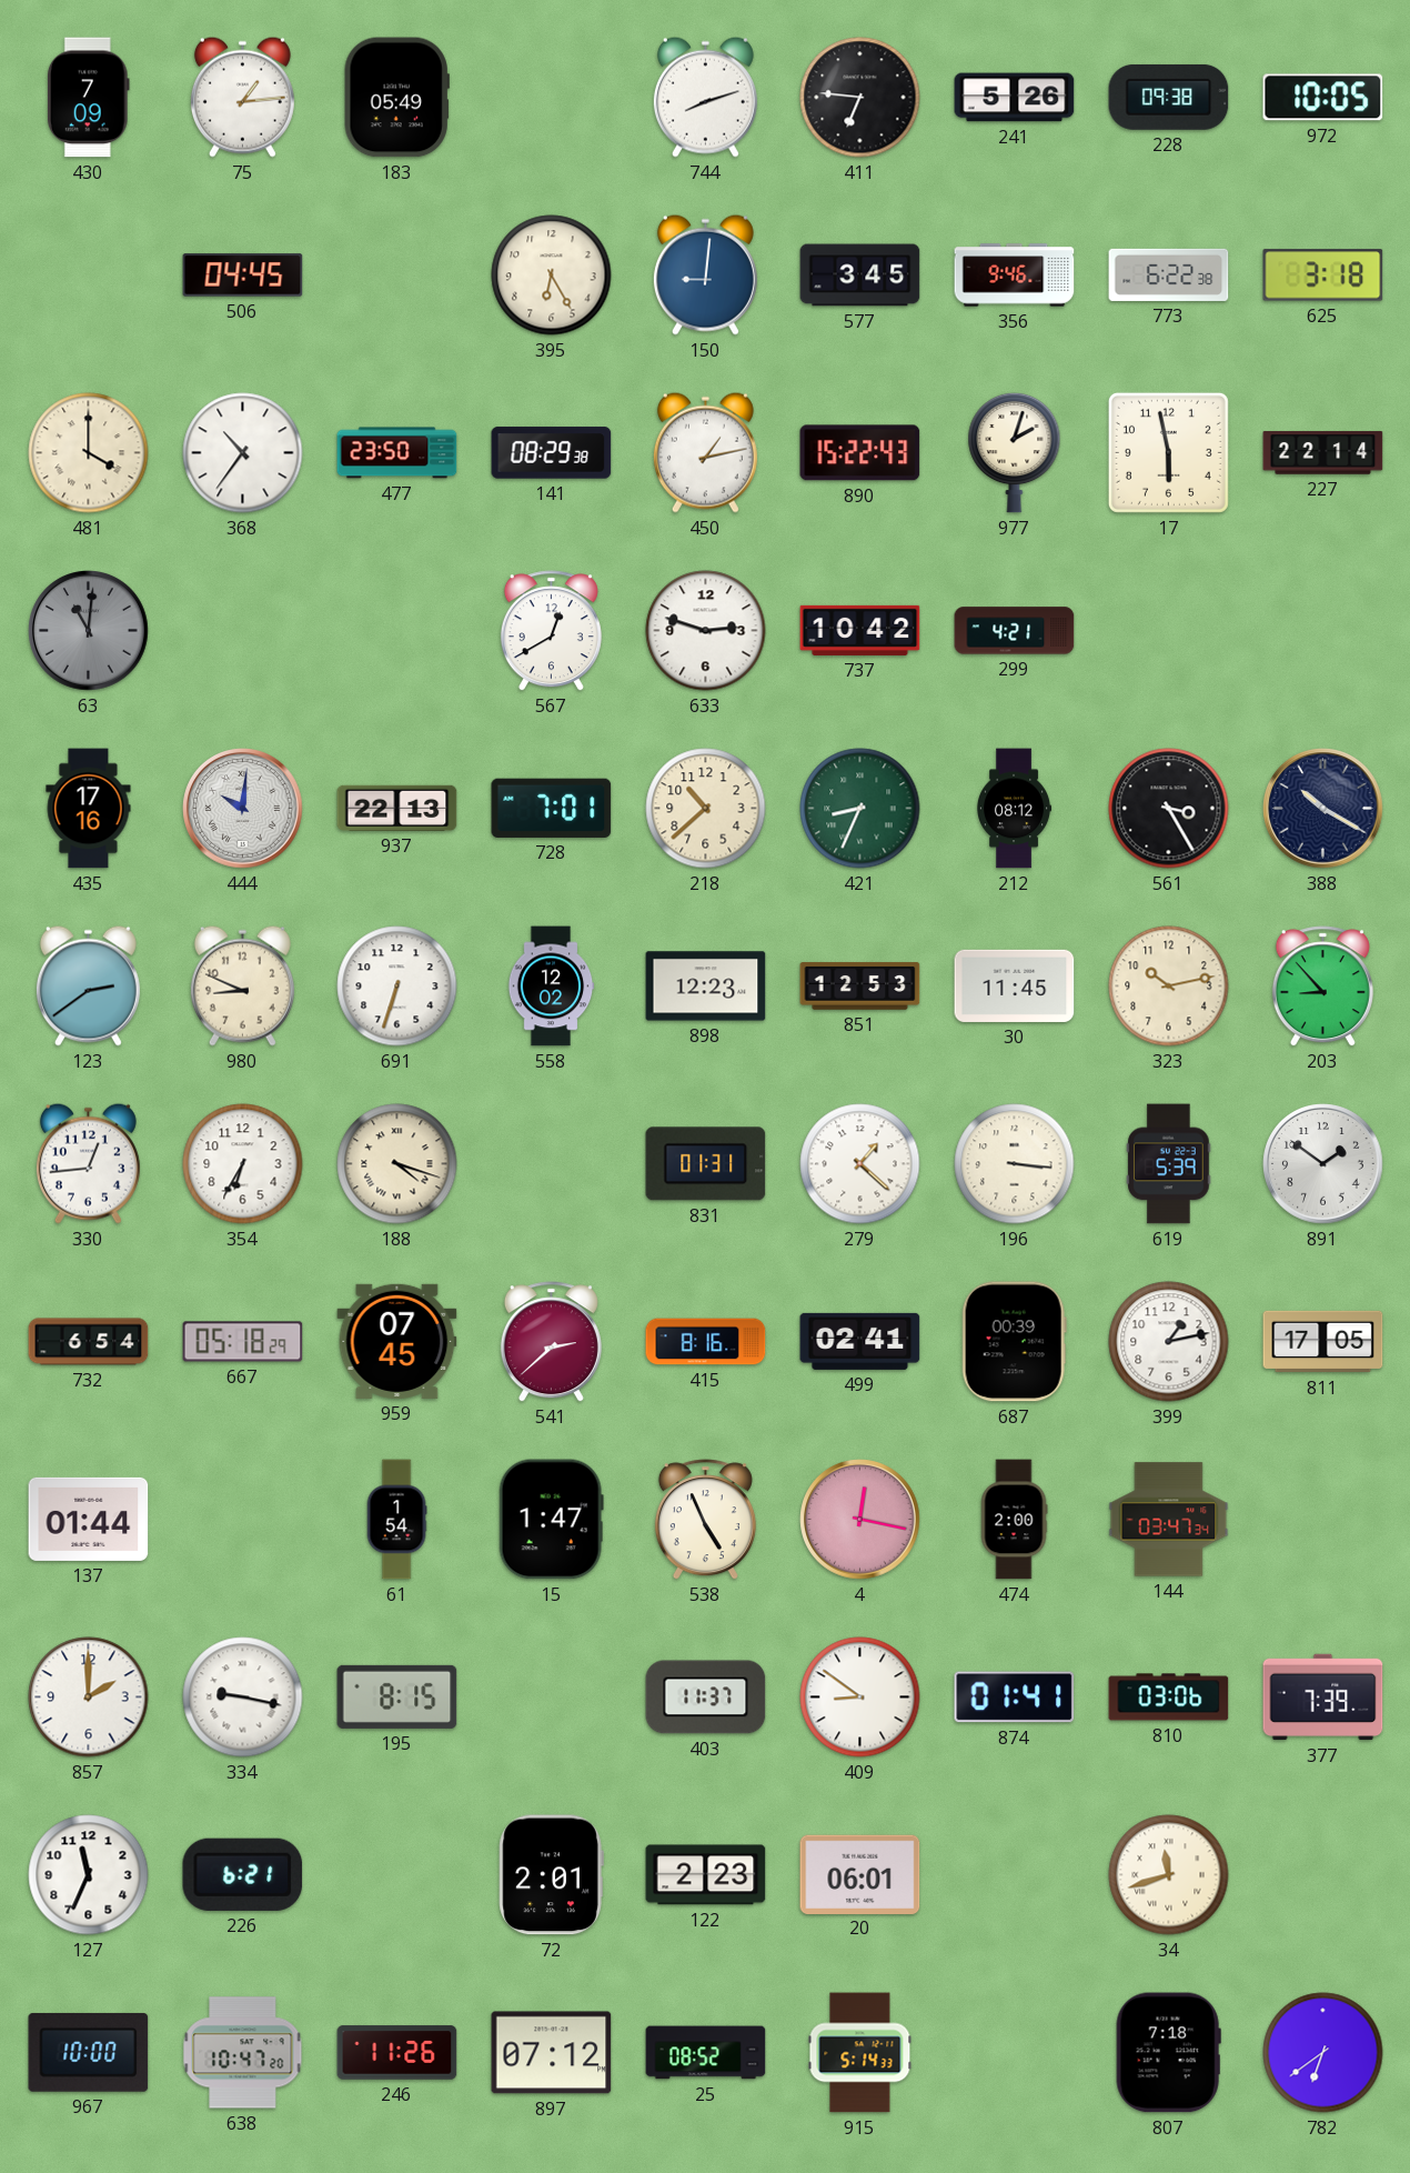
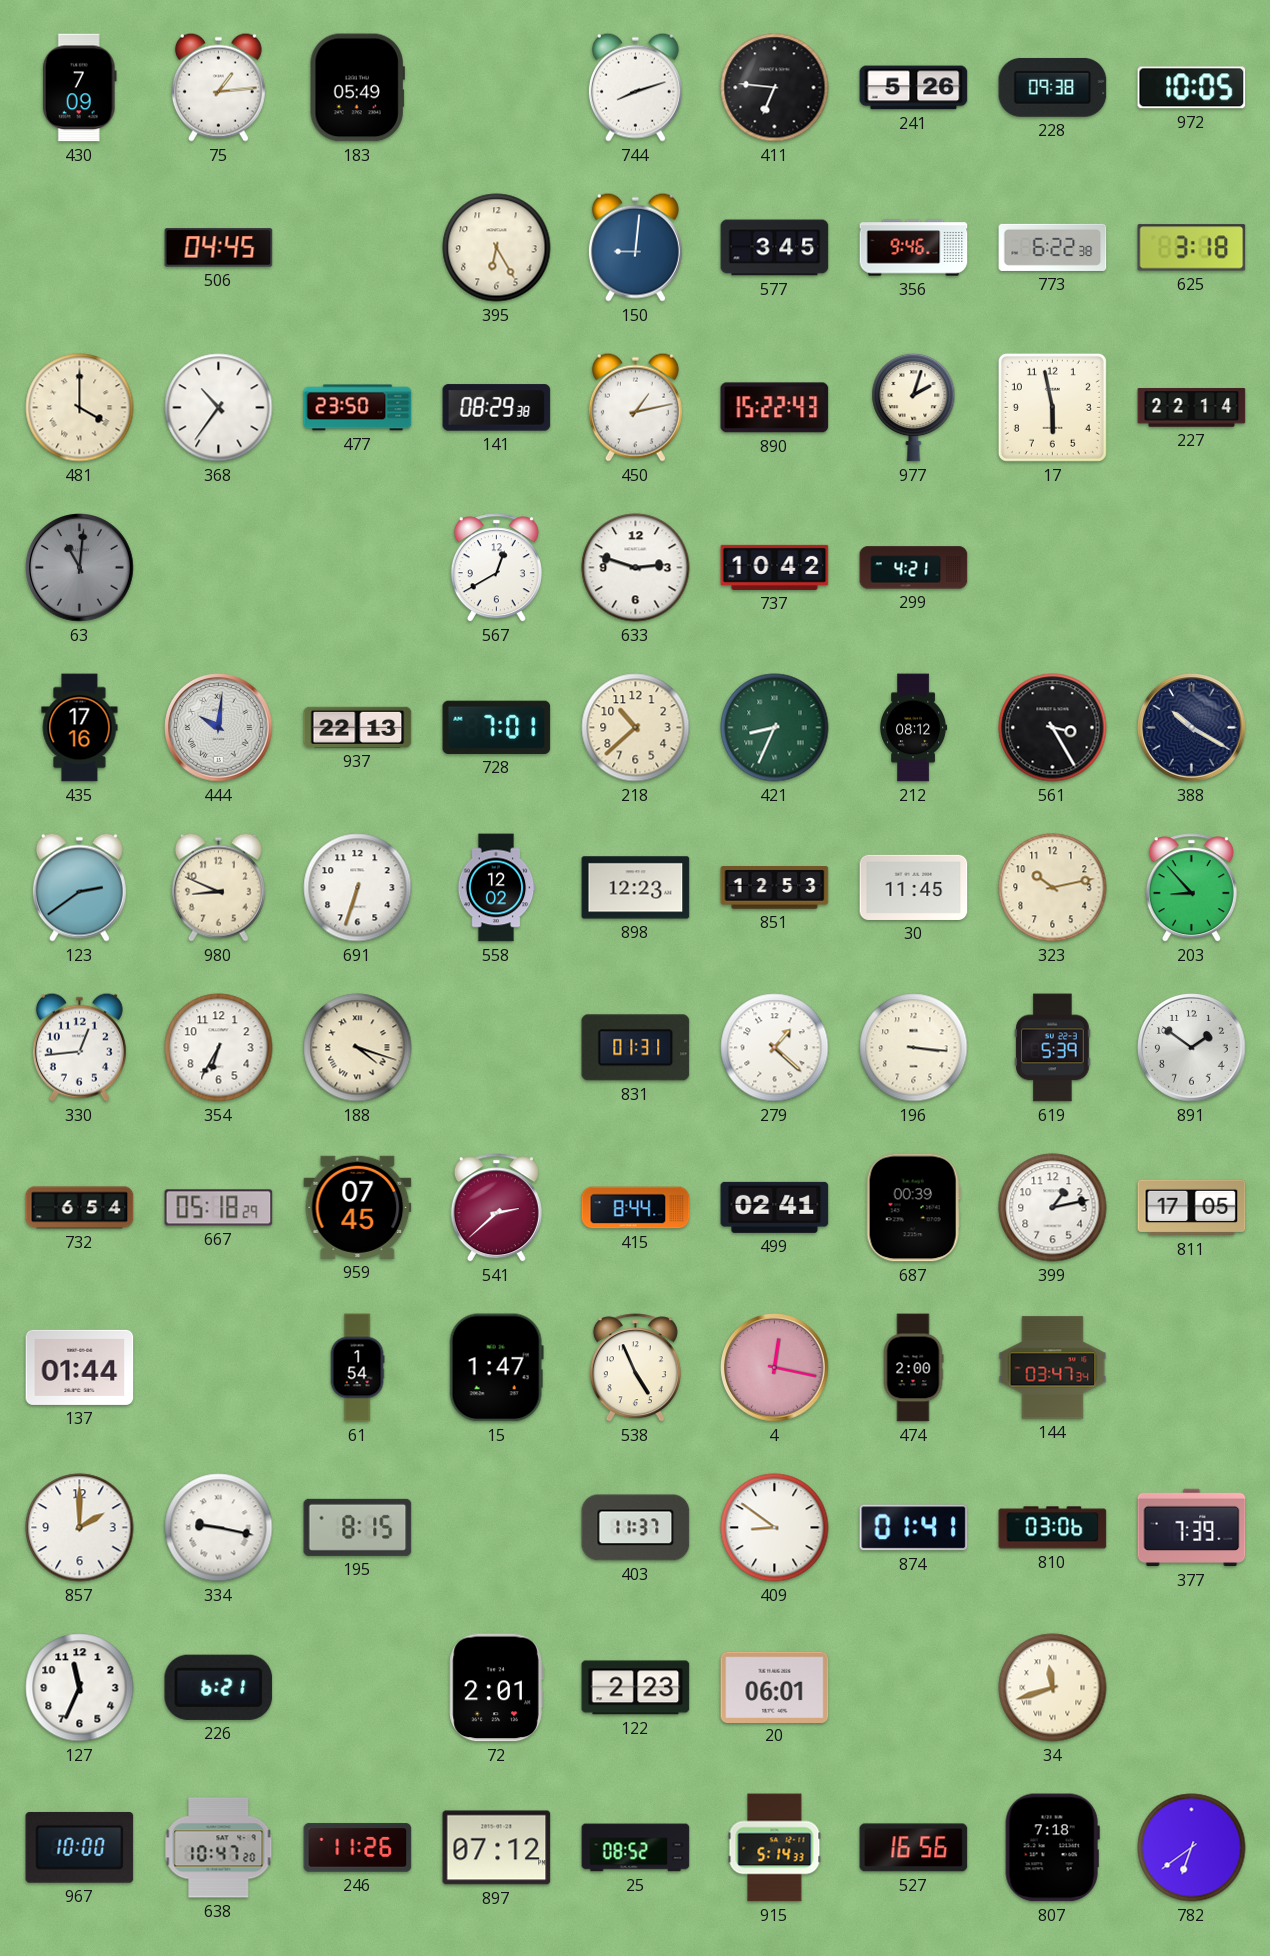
415: 8:16 -> 8:44 (636, 1208)
527: none -> 16:56 (914, 1848)
